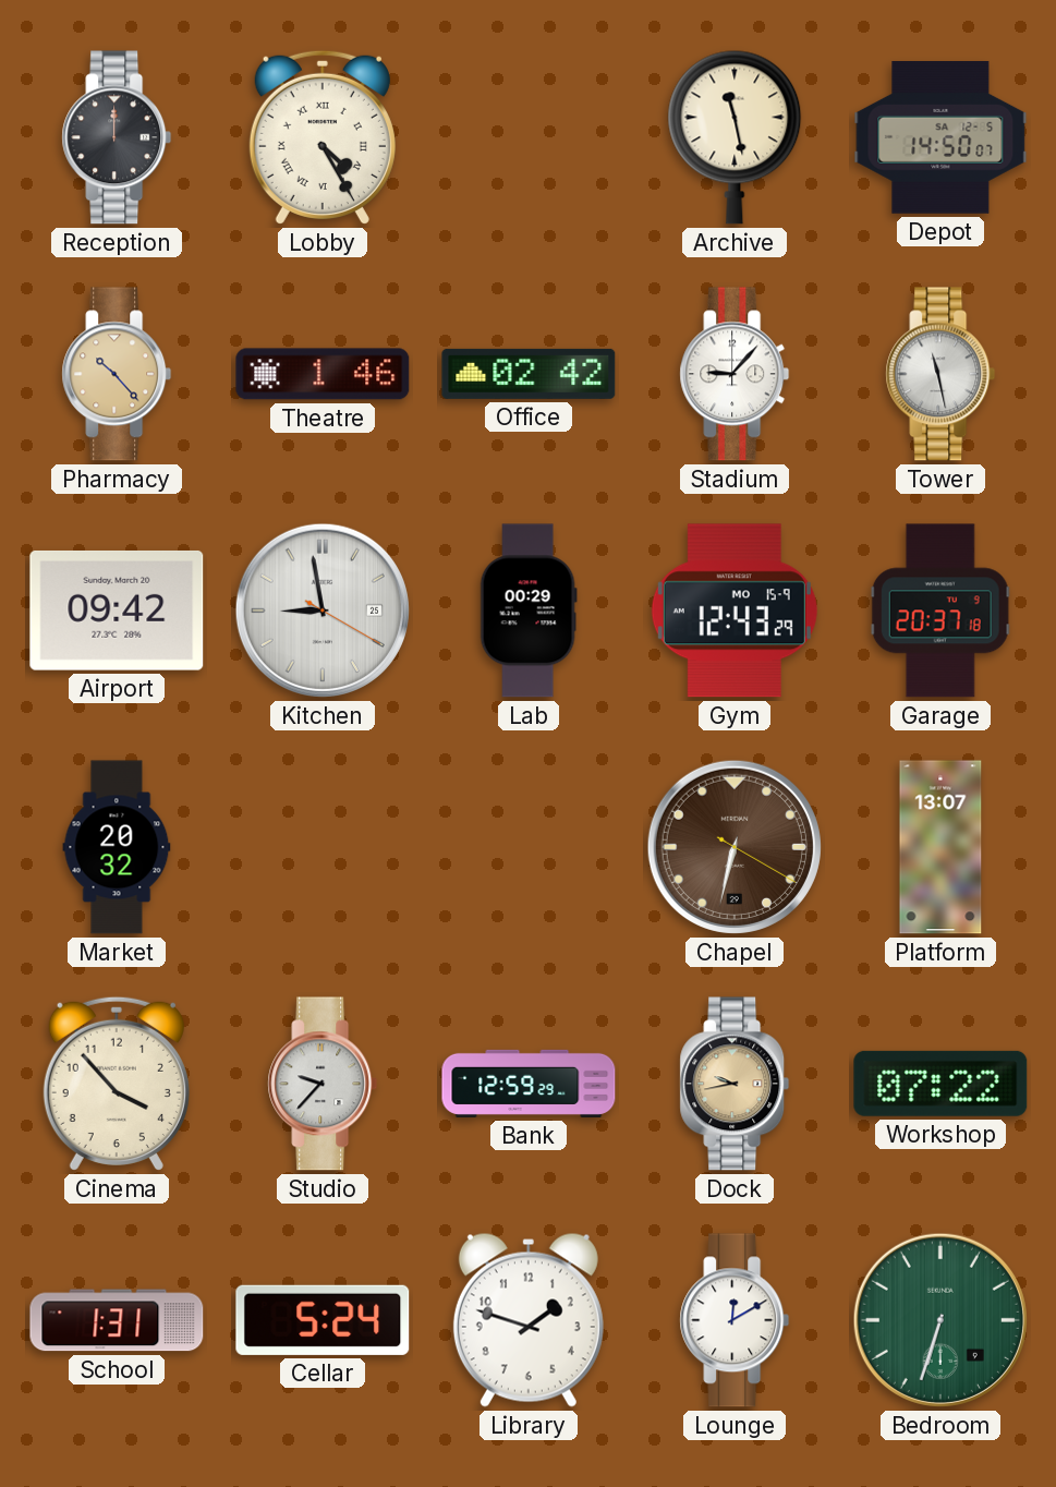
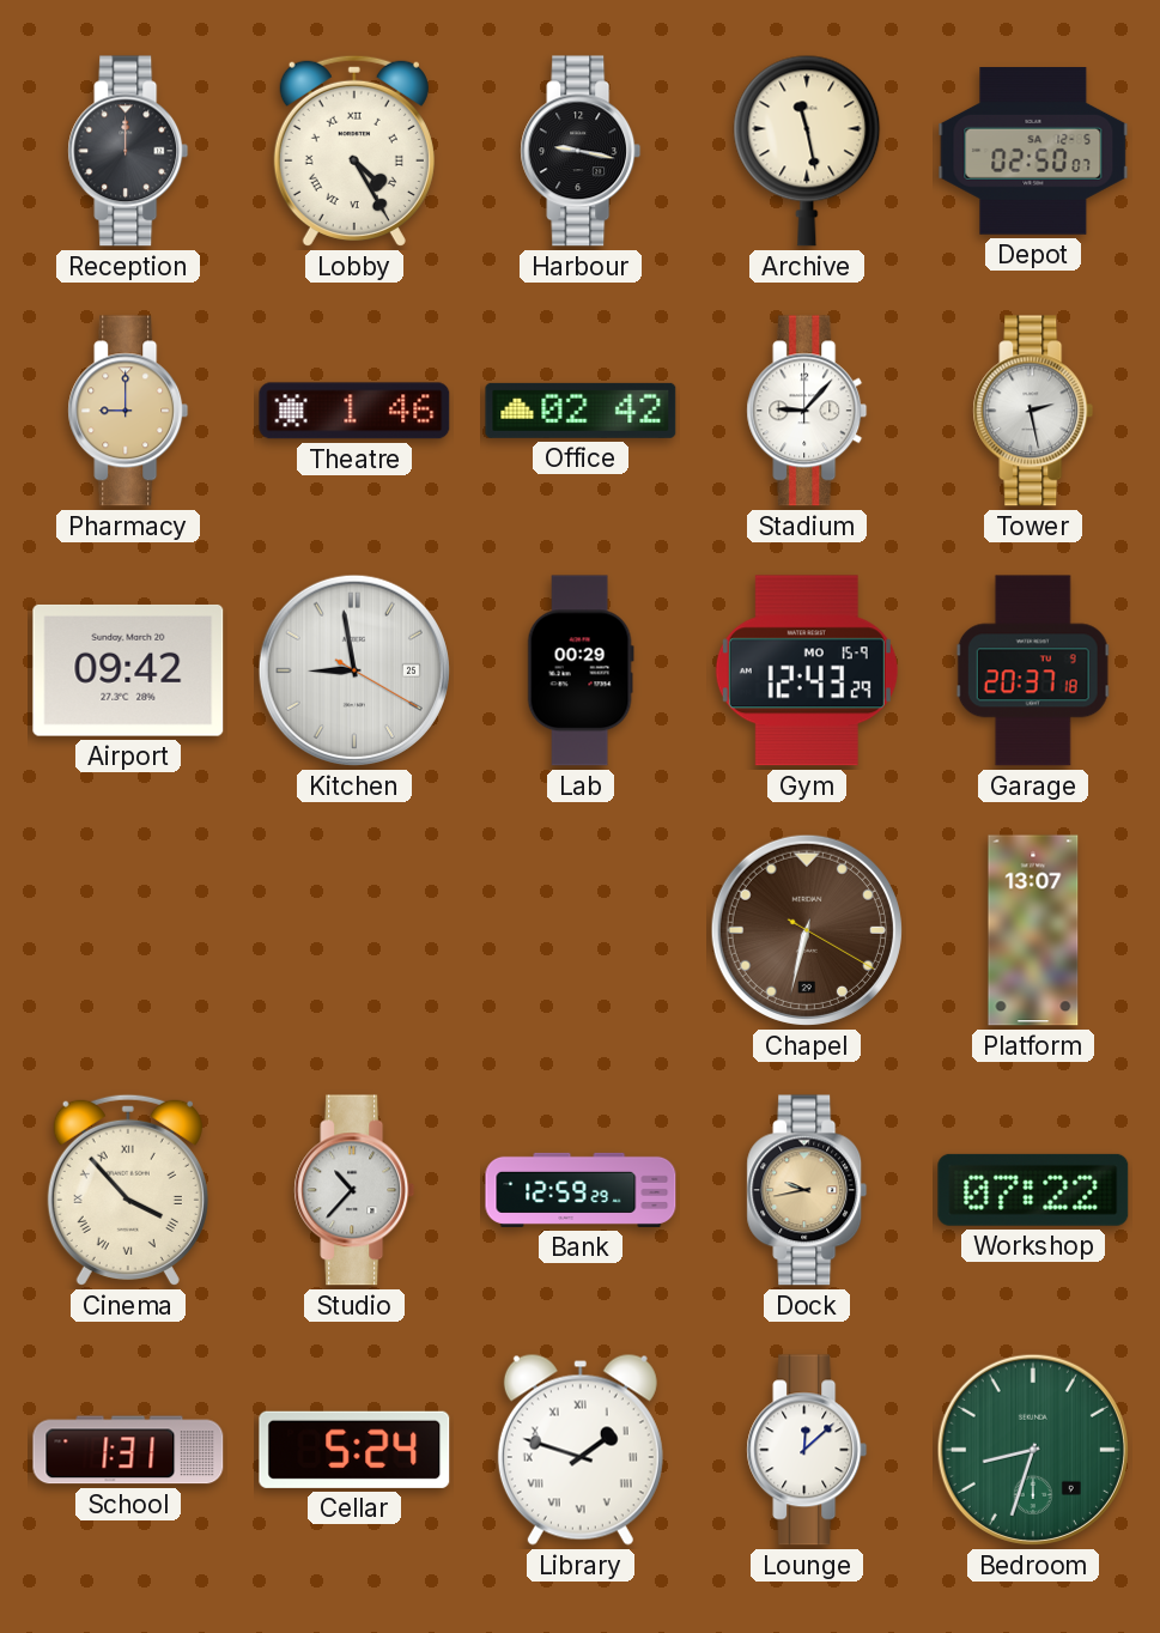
Harbour: none -> 9:17 (581, 151)
Depot: 14:50 -> 02:50 (1033, 152)
Pharmacy: 10:23 -> 9:00 (128, 411)
Tower: 11:28 -> 2:28 (1033, 411)
Market: 20:32 -> none (117, 847)
Cinema numerals: Arabic -> Roman (128, 1190)
Studio: 9:37 -> 10:37 (354, 1190)
Library numerals: Arabic -> Roman (581, 1450)
Lounge: 12:10 -> 12:08 (807, 1450)
Bedroom: 6:33 -> 8:33 (1033, 1450)
